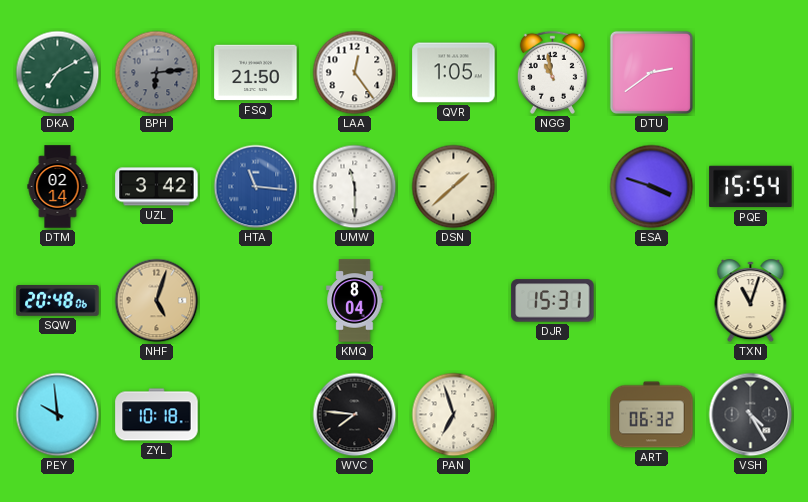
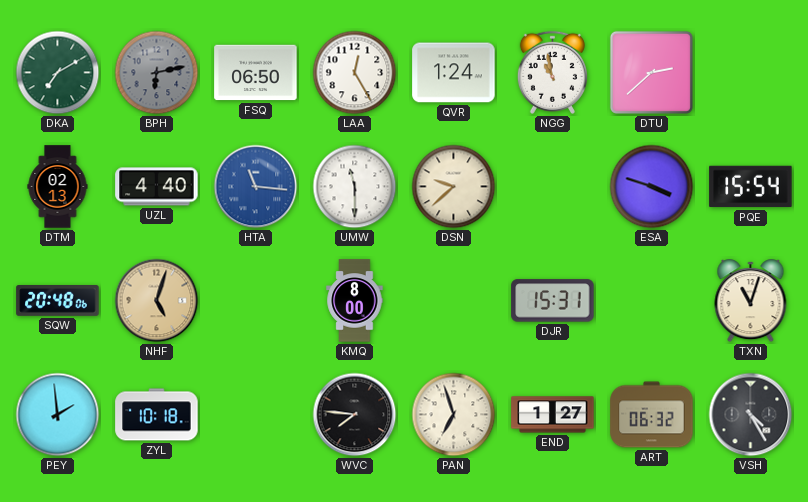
BPH: 6:14 -> 6:13 (157, 73)
FSQ: 21:50 -> 06:50 (256, 73)
LAA: 12:24 -> 12:25 (355, 73)
QVR: 1:05 -> 1:24 (454, 73)
DTU: 2:39 -> 2:38 (651, 72)
DTM: 02:14 -> 02:13 (58, 187)
UZL: 3:42 -> 4:40 (157, 187)
DSN: 1:38 -> 9:38 (454, 187)
KMQ: 8:04 -> 8:00 (355, 301)
PEY: 9:59 -> 1:59 (58, 415)
END: none -> 1:27 (553, 415)
